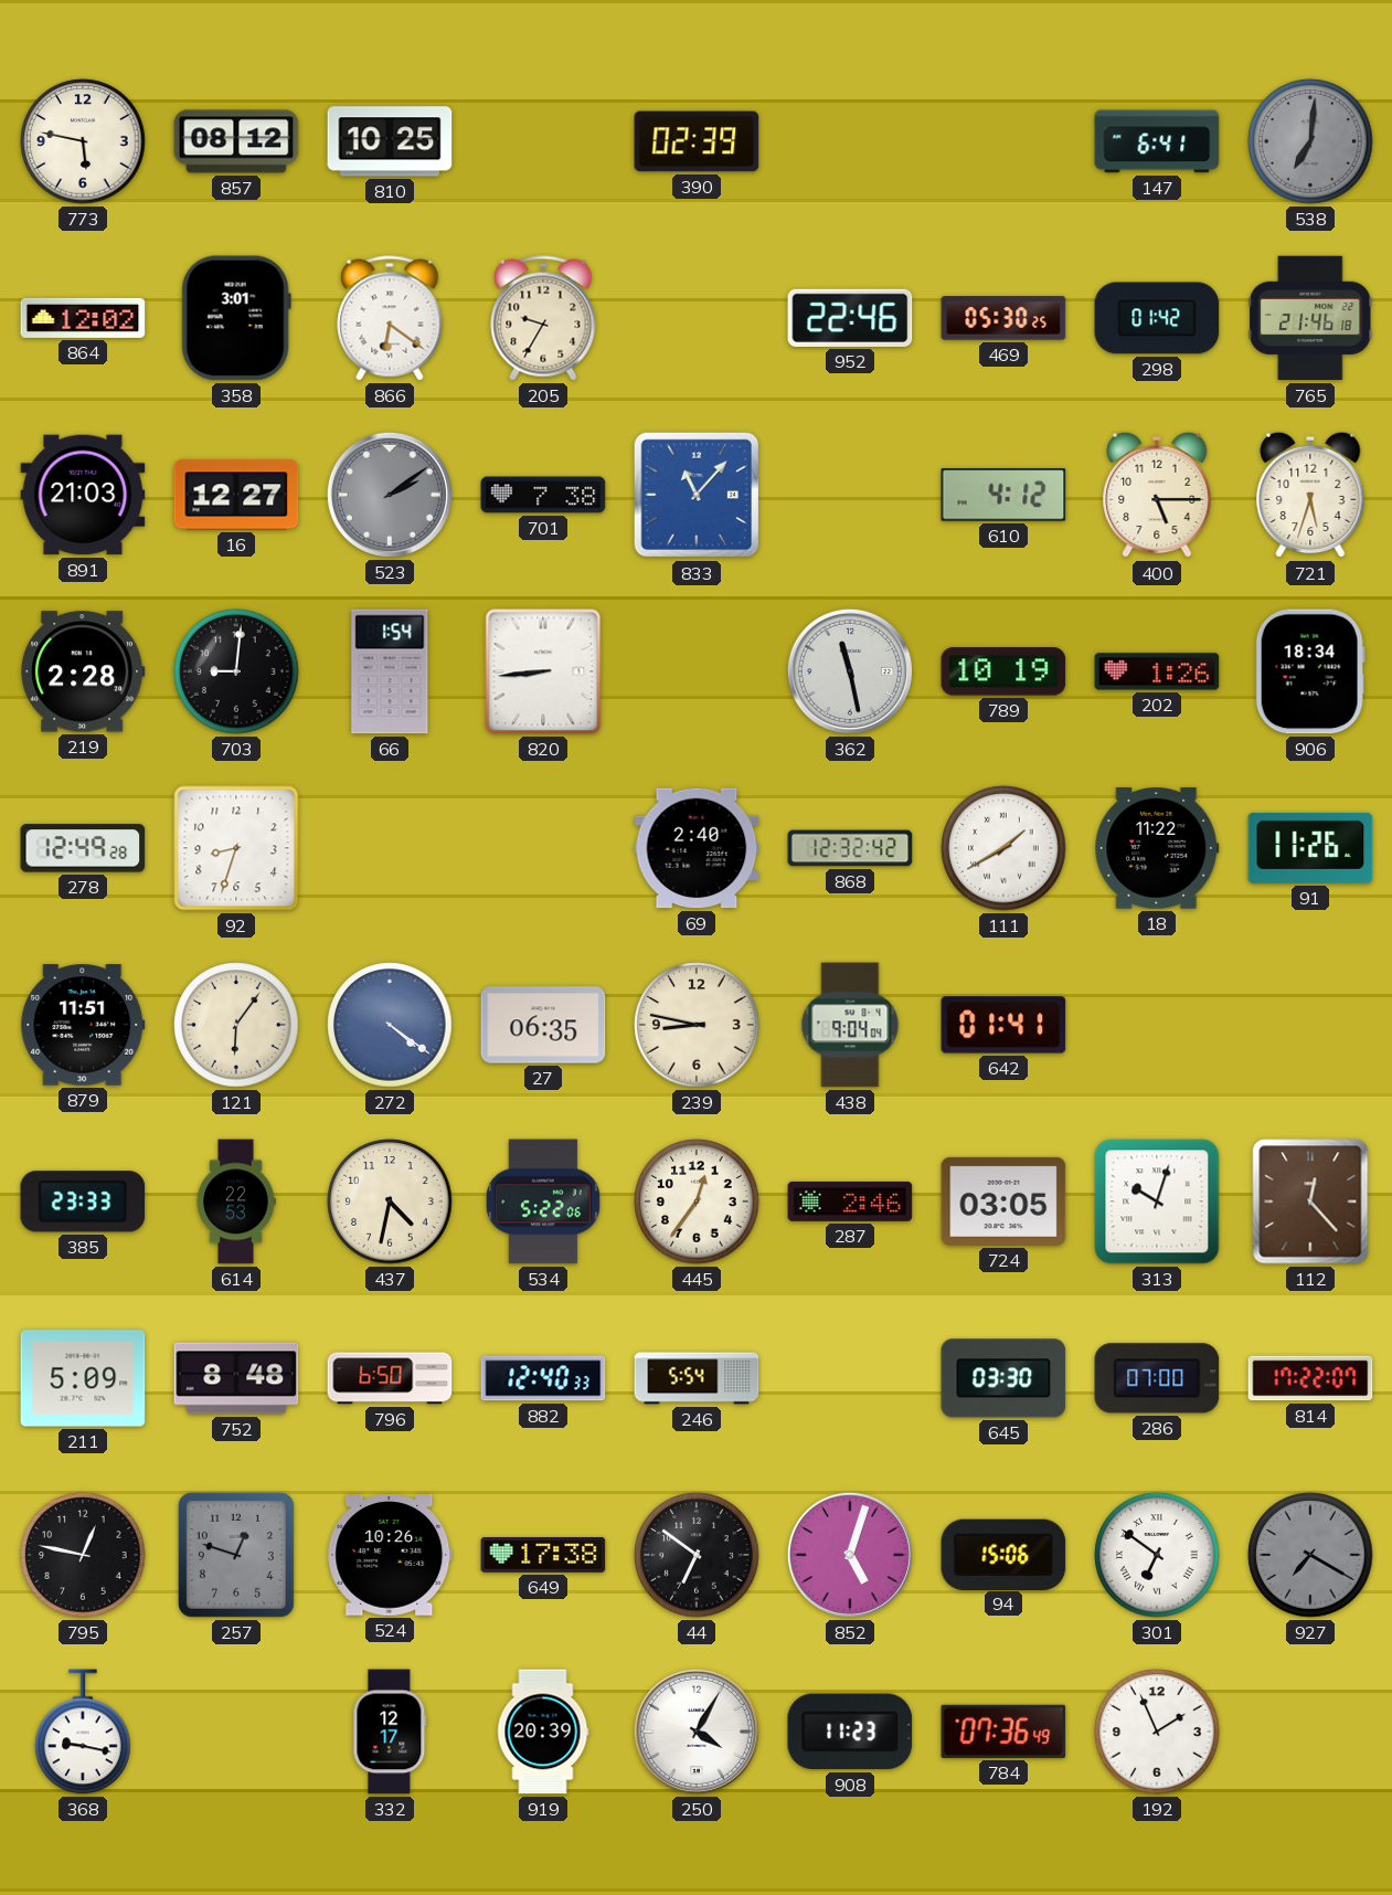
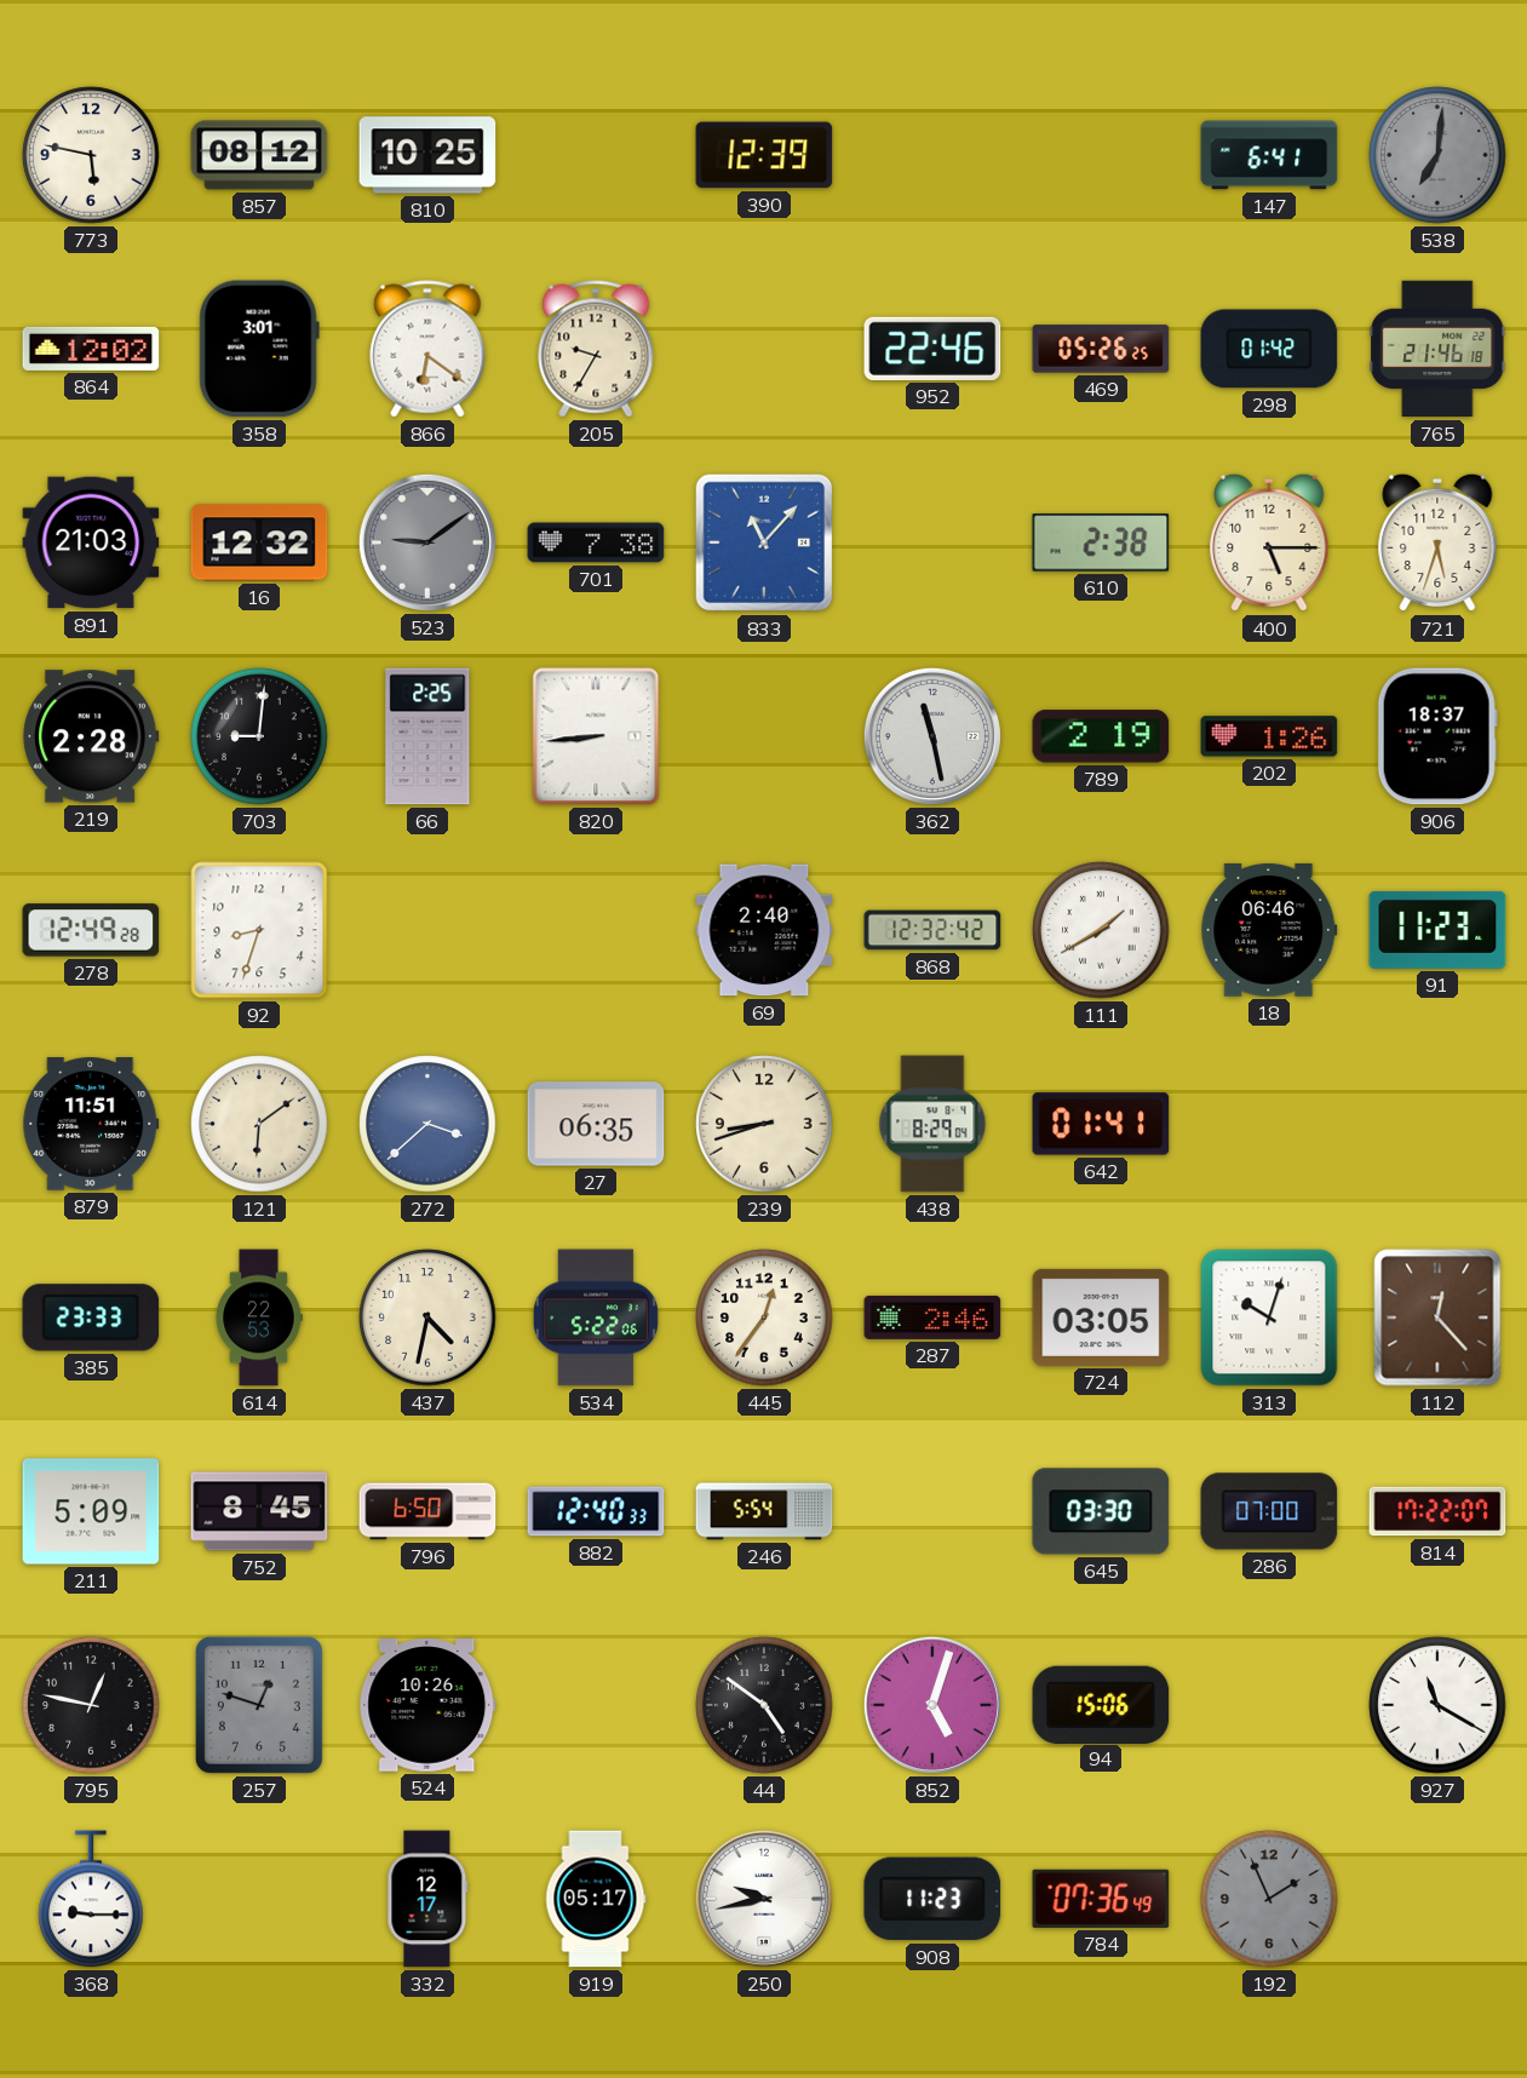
390: 02:39 -> 12:39 (764, 155)
469: 05:30 -> 05:26 (1101, 349)
16: 12:27 -> 12:32 (259, 543)
523: 2:09 -> 9:09 (427, 543)
610: 4:12 -> 2:38 (1101, 543)
66: 1:54 -> 2:25 (427, 736)
789: 10:19 -> 2:19 (1101, 736)
906: 18:34 -> 18:37 (1437, 736)
18: 11:22 -> 06:46 (1269, 931)
91: 11:26 -> 11:23 (1437, 930)
121: 6:06 -> 6:09 (259, 1124)
272: 4:21 -> 3:38 (427, 1124)
239: 8:47 -> 8:42 (764, 1124)
438: 9:04 -> 8:29 (932, 1124)
752: 8:48 -> 8:45 (259, 1511)
649: 17:38 -> none (543, 1555)
44: 6:51 -> 4:51 (764, 1705)
301: 6:51 -> none (1157, 1555)
927: 7:20 -> 11:20 (1437, 1705)
927 dial: grey -> white (1437, 1705)
368: 9:17 -> 9:15 (91, 1899)
919: 20:39 -> 05:17 (596, 1899)
250: 4:05 -> 9:43 (764, 1899)
192 dial: white -> grey (1269, 1899)
